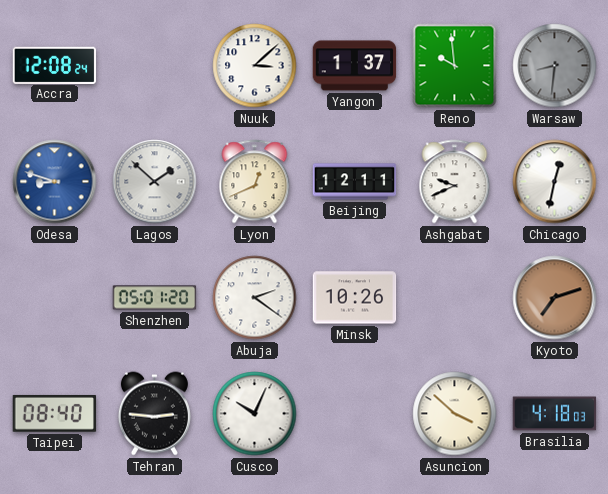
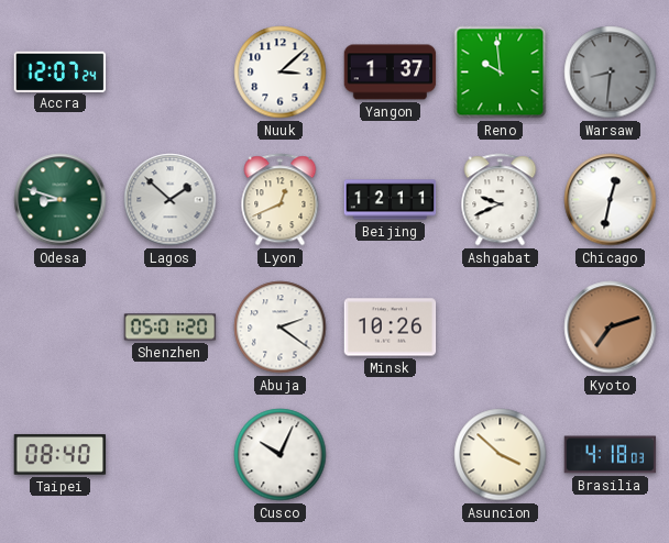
Accra: 12:08 -> 12:07 (61, 71)
Odesa dial: blue -> green (61, 200)
Tehran: 2:46 -> none (154, 414)
